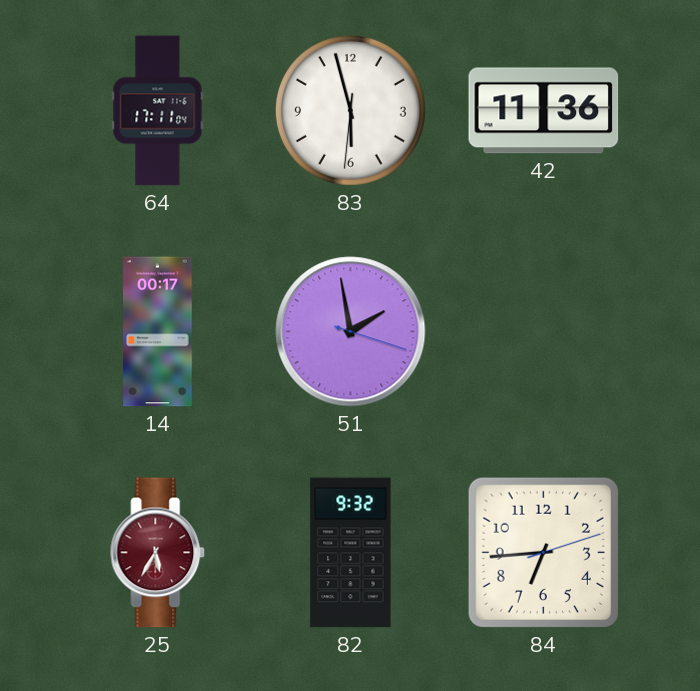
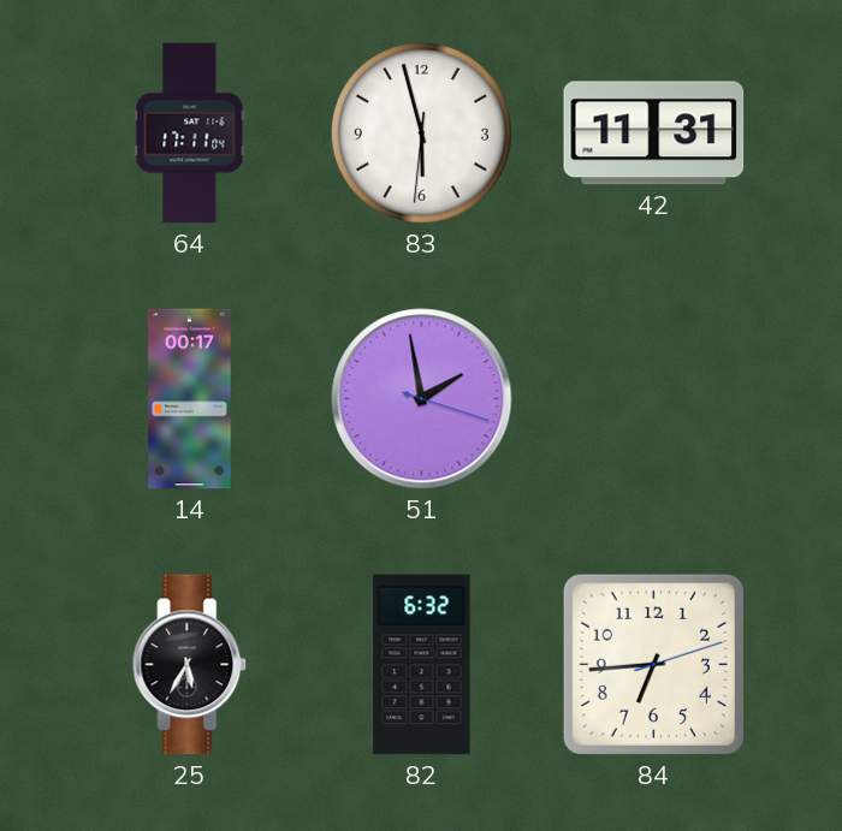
42: 11:36 -> 11:31 (654, 133)
25 dial: burgundy -> black (190, 665)
82: 9:32 -> 6:32 (422, 665)
